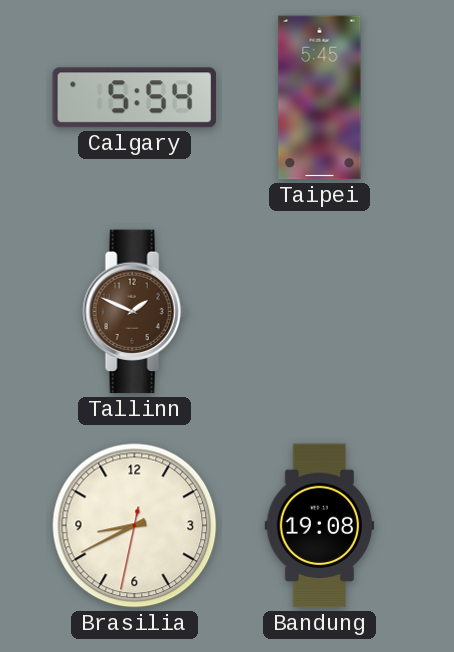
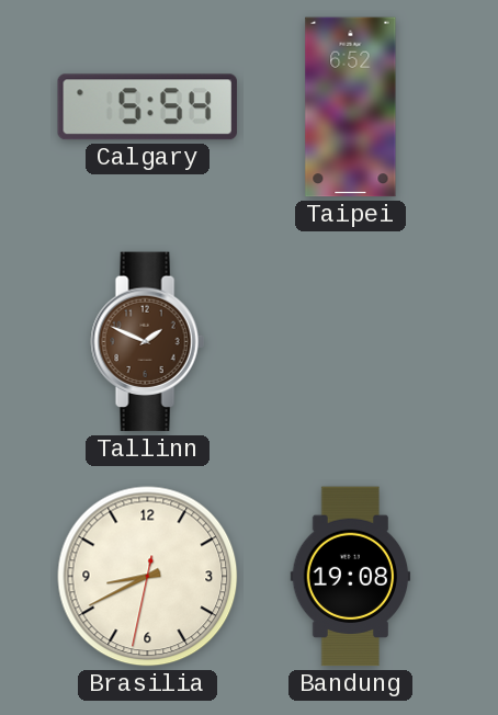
Taipei: 5:45 -> 6:52 (351, 107)
